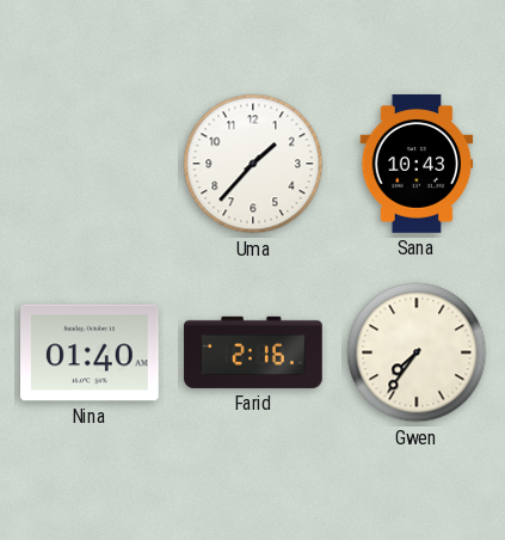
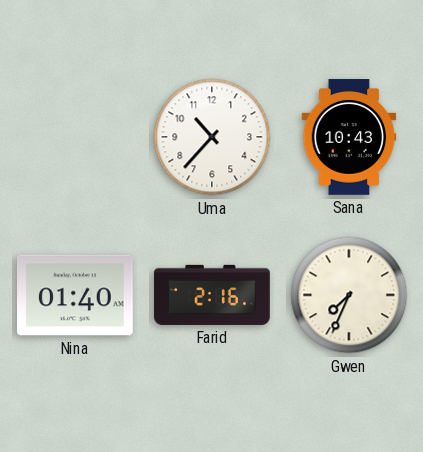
Uma: 1:37 -> 10:37 (212, 137)
Gwen: 7:36 -> 7:34 (349, 295)
